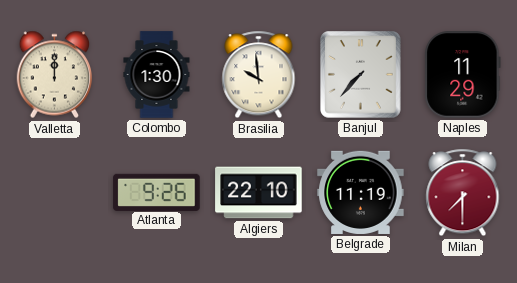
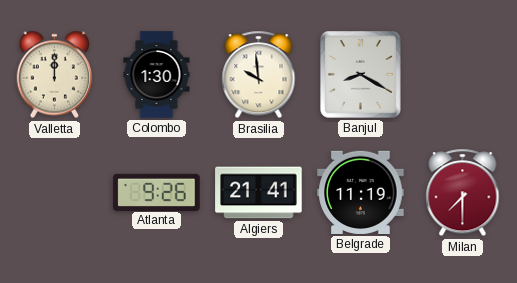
Banjul: 7:37 -> 8:20 (361, 75)
Naples: 11:29 -> none (463, 75)
Algiers: 22:10 -> 21:41 (259, 193)
